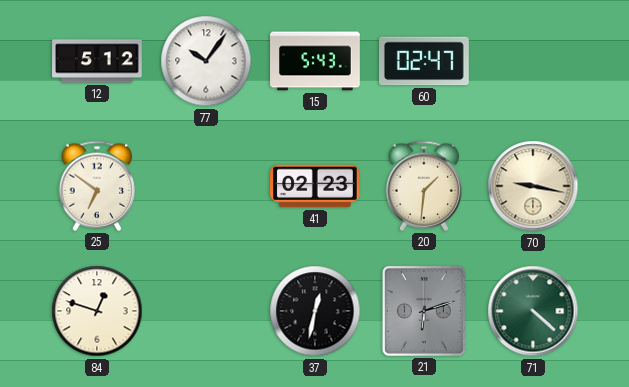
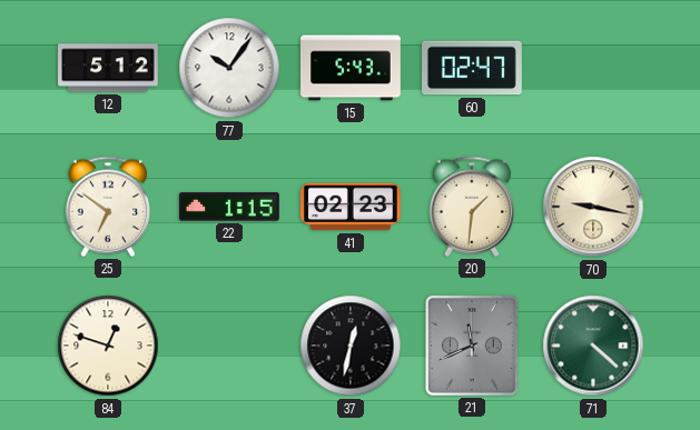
22: none -> 1:15 (230, 207)
21: 6:12 -> 11:41 (472, 346)
